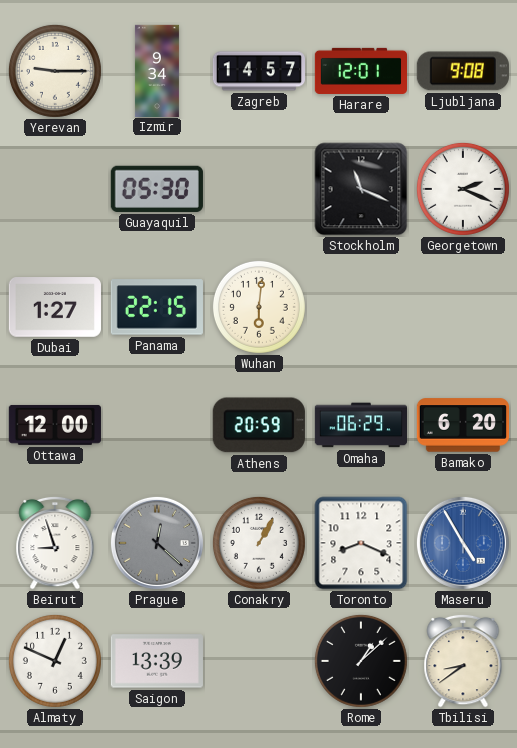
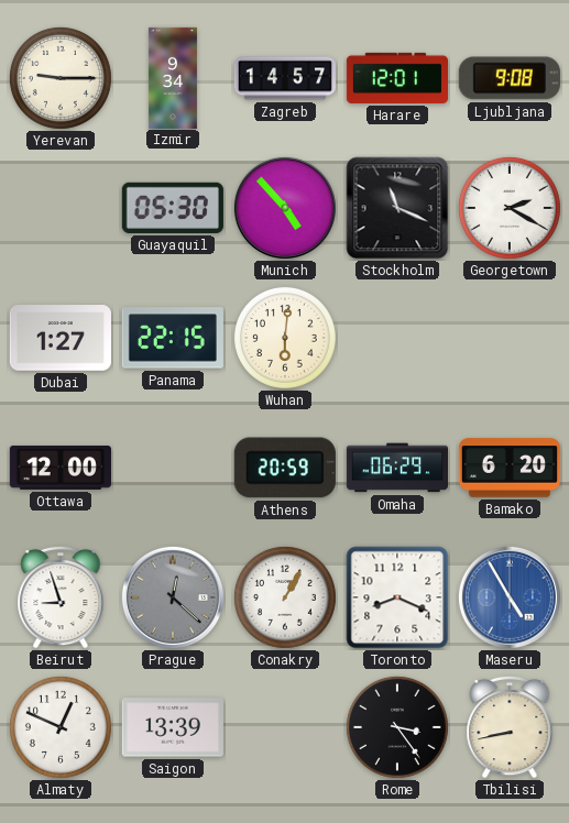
Munich: none -> 4:53 (285, 208)
Georgetown: 2:19 -> 2:20 (510, 208)
Rome: 1:08 -> 3:24 (397, 727)
Tbilisi: 8:39 -> 8:43 (510, 727)
